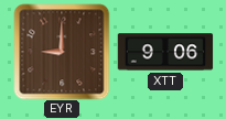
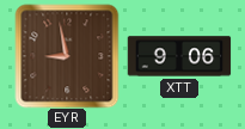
EYR: 9:00 -> 8:58 (67, 56)
